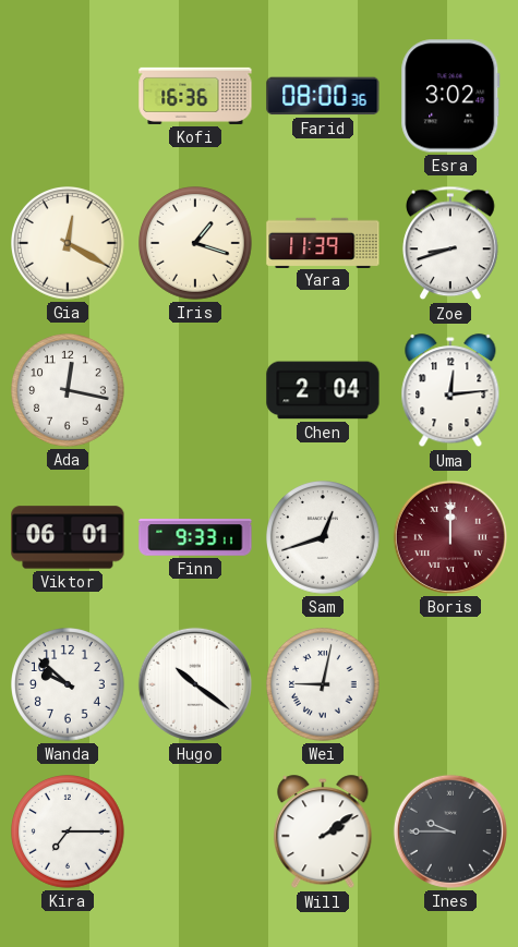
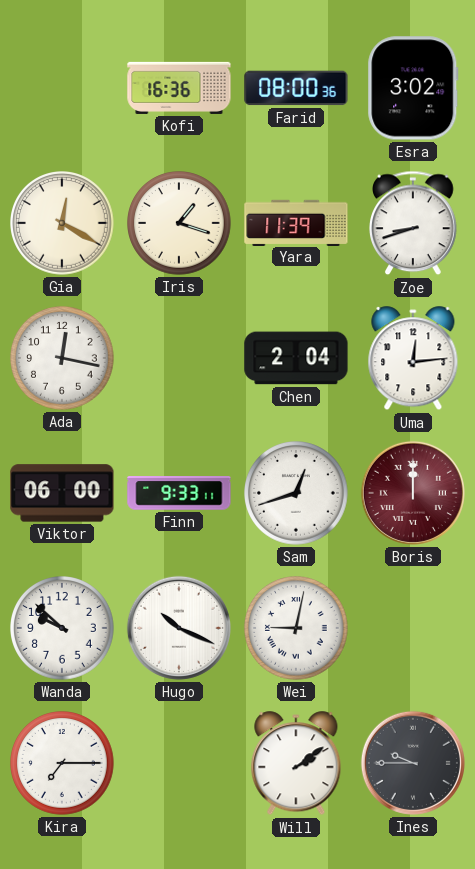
Viktor: 06:01 -> 06:00 (62, 493)
Hugo: 10:21 -> 10:19 (179, 628)
